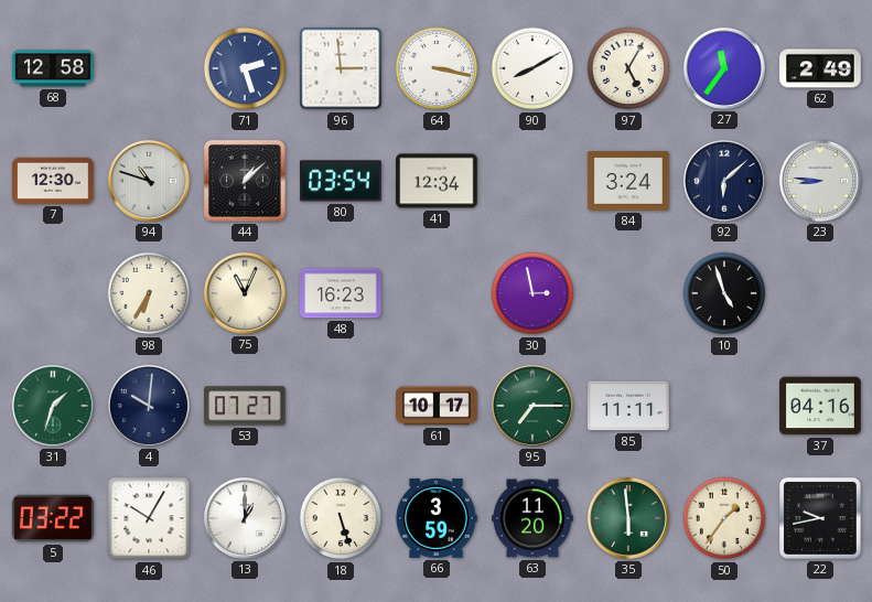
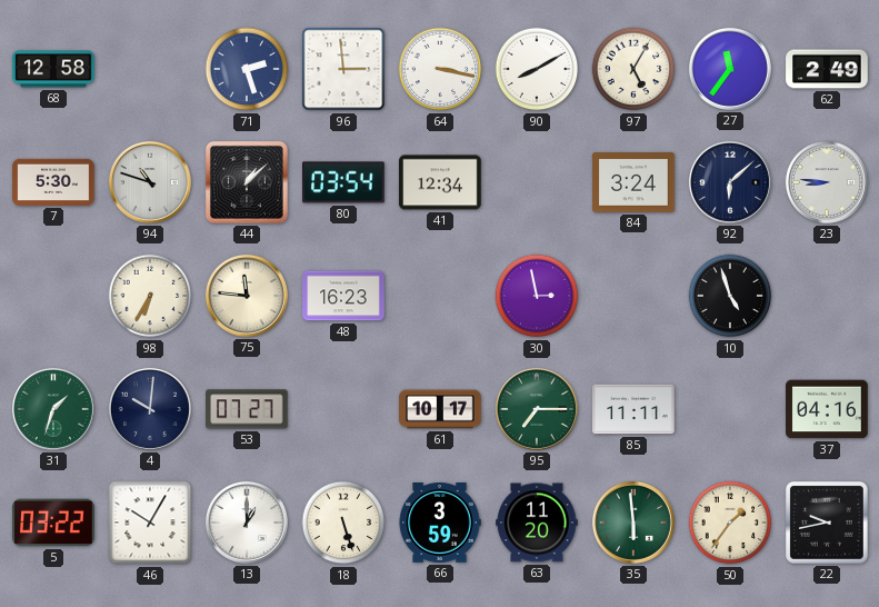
7: 12:30 -> 5:30 (53, 182)
75: 11:04 -> 11:46 (247, 296)
